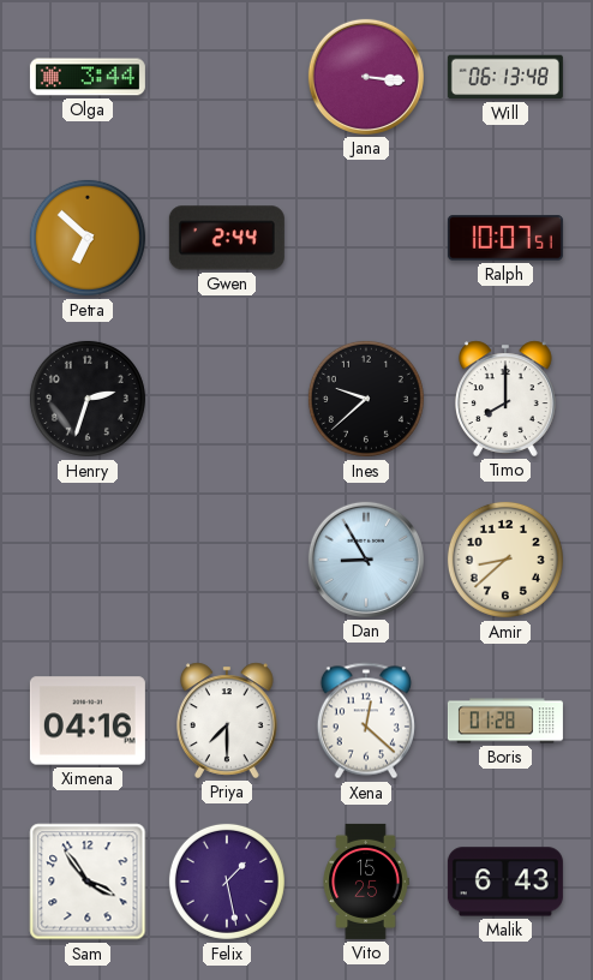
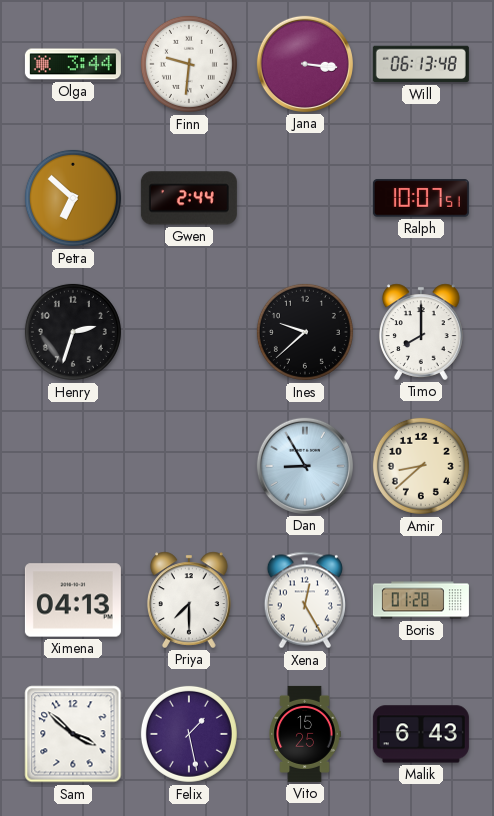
Finn: none -> 9:31 (189, 64)
Ximena: 04:16 -> 04:13 (73, 600)
Xena: 12:22 -> 12:25 (305, 600)
Sam: 3:54 -> 3:52 (73, 734)
